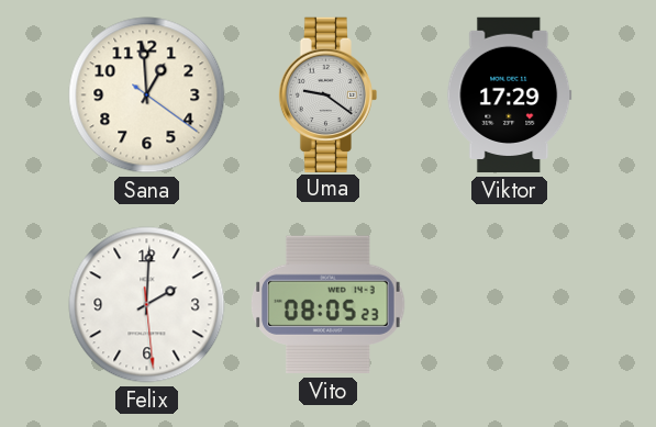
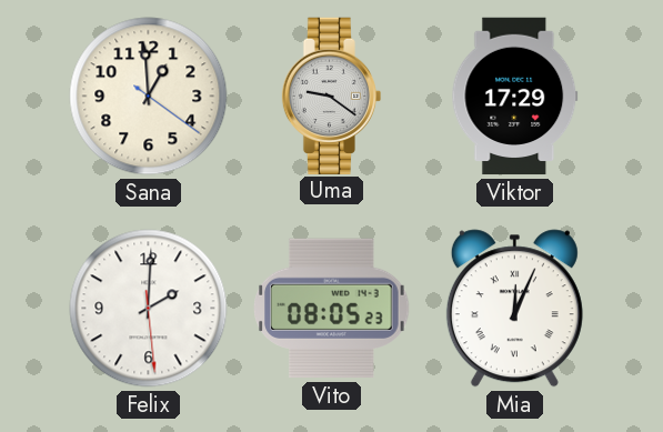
Mia: none -> 12:04 (514, 309)
